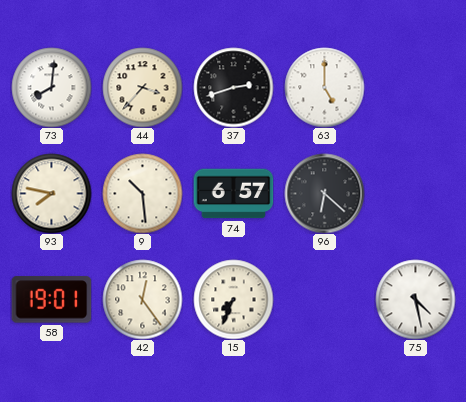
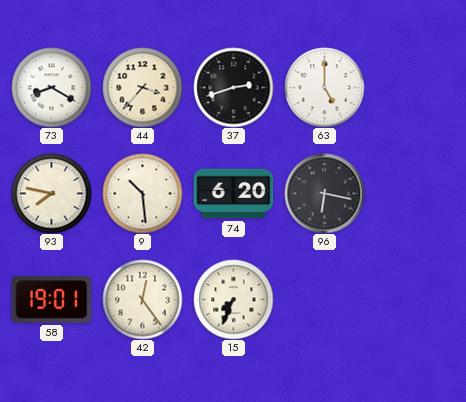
73: 8:01 -> 8:20 (51, 87)
74: 6:57 -> 6:20 (233, 194)
96: 6:22 -> 6:17 (324, 193)
75: 4:28 -> none (415, 299)
